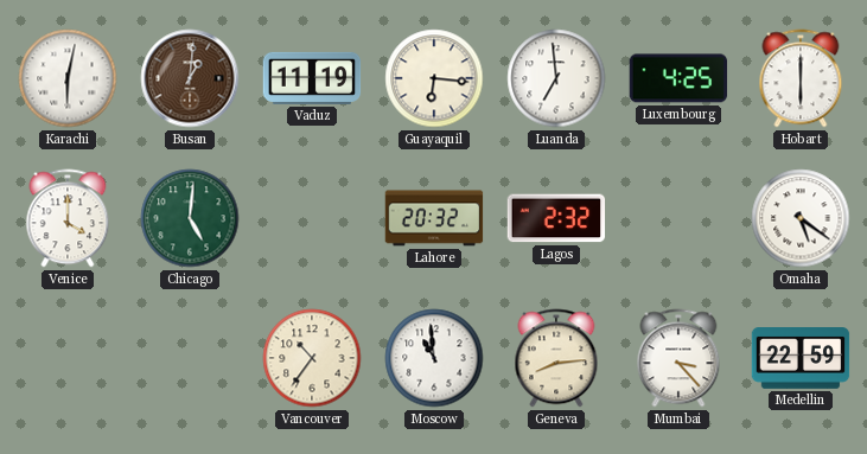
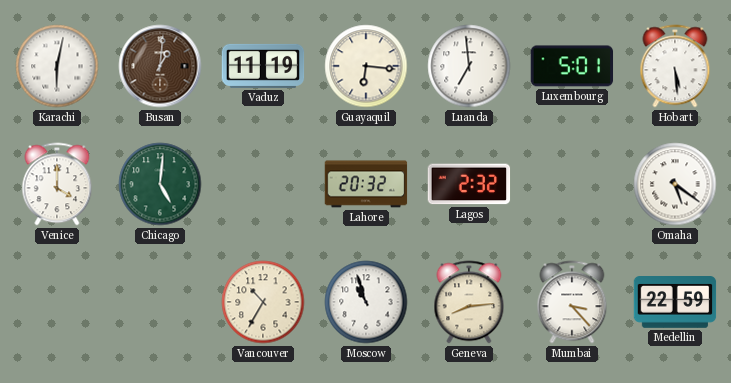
Luxembourg: 4:25 -> 5:01 (572, 66)
Hobart: 6:00 -> 5:29 (675, 66)
Vancouver: 10:36 -> 10:35 (263, 302)
Moscow: 10:59 -> 10:57 (366, 302)
